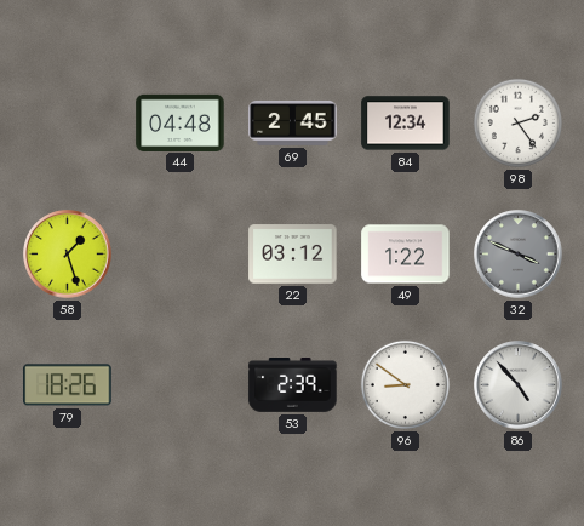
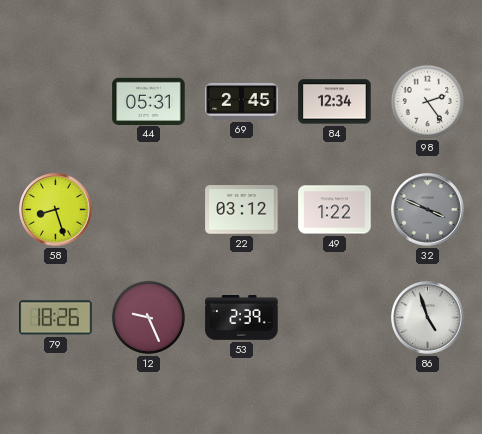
44: 04:48 -> 05:31 (149, 101)
58: 1:27 -> 8:27 (56, 210)
12: none -> 9:26 (148, 317)
96: 8:51 -> none (405, 384)
86: 4:53 -> 4:57 (428, 318)
